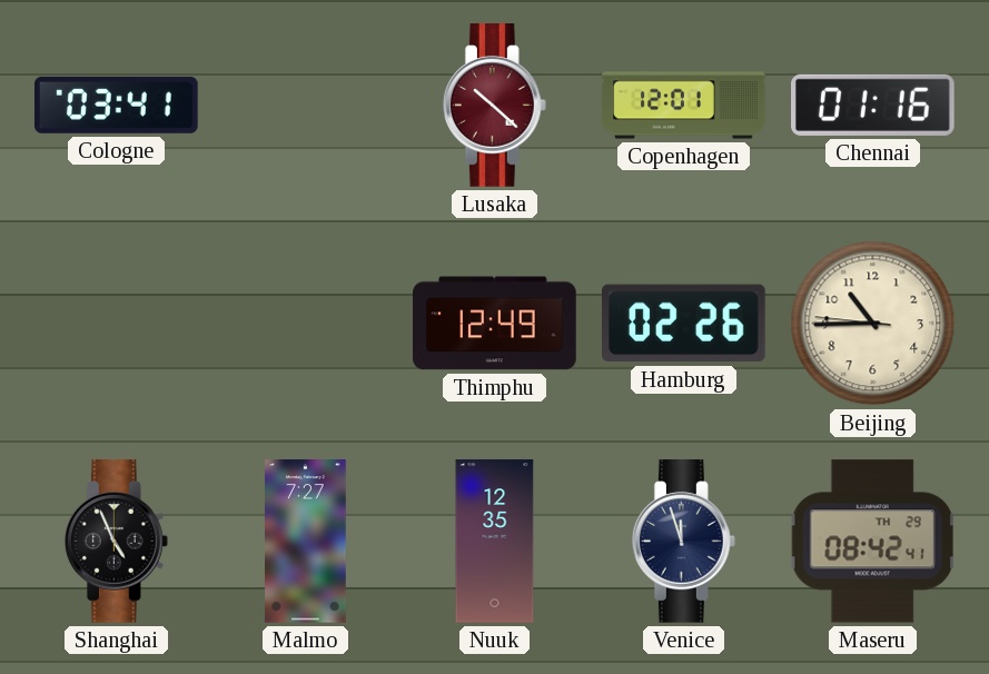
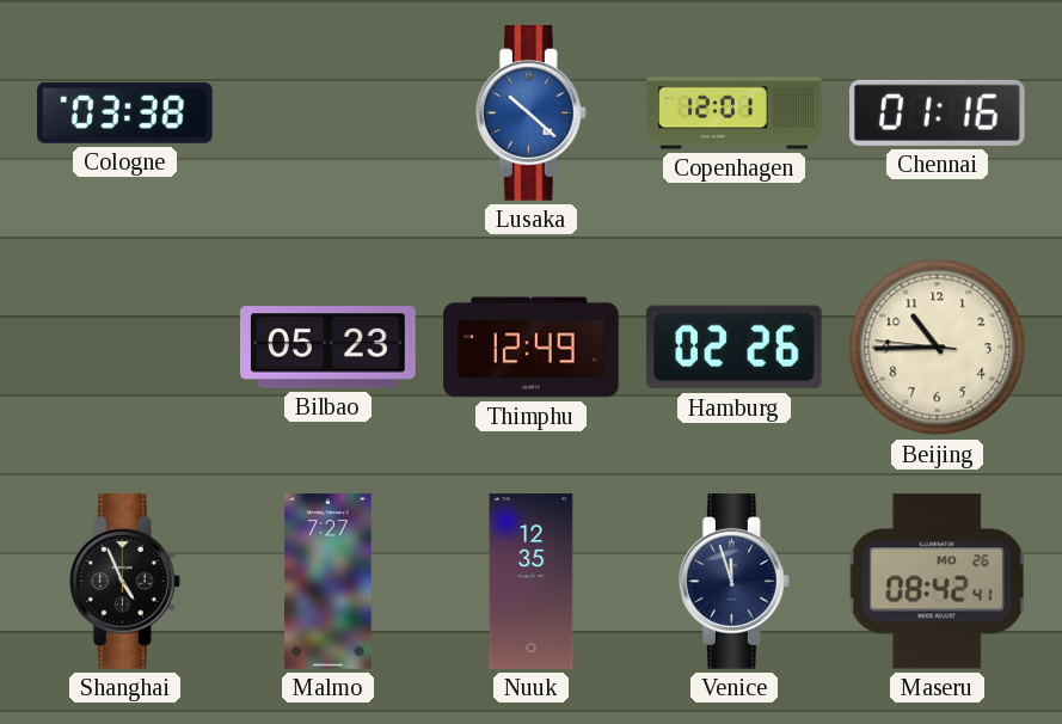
Cologne: 03:41 -> 03:38 (125, 112)
Lusaka dial: burgundy -> blue (530, 113)
Bilbao: none -> 05:23 (329, 348)
Maseru date: TH 29 -> MO 26 (937, 582)
